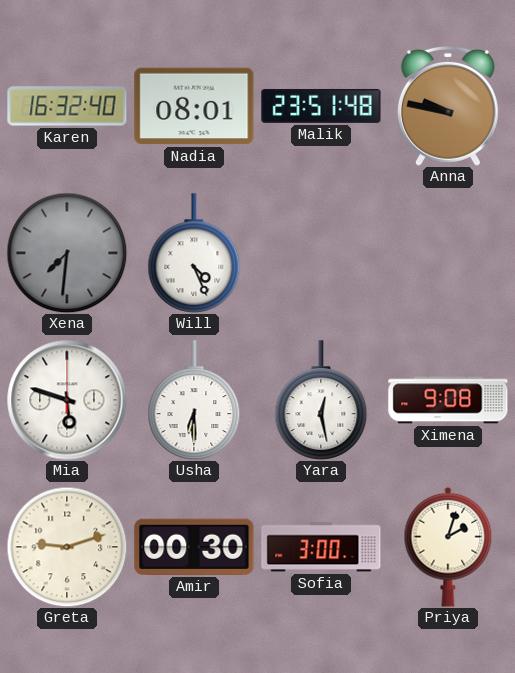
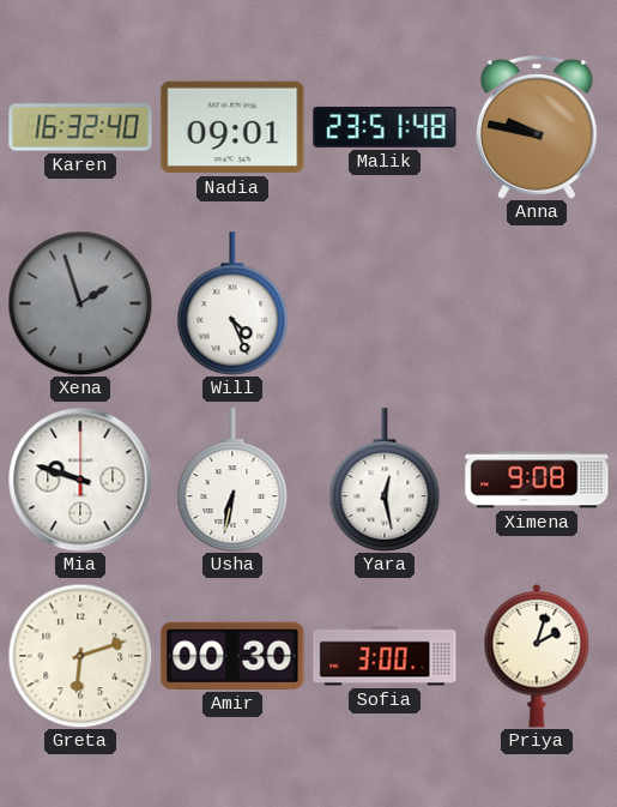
Nadia: 08:01 -> 09:01 (232, 127)
Xena: 7:31 -> 1:57 (80, 303)
Mia: 5:48 -> 9:48 (80, 480)
Usha: 6:30 -> 6:32 (232, 480)
Greta: 9:12 -> 6:12 (80, 656)
